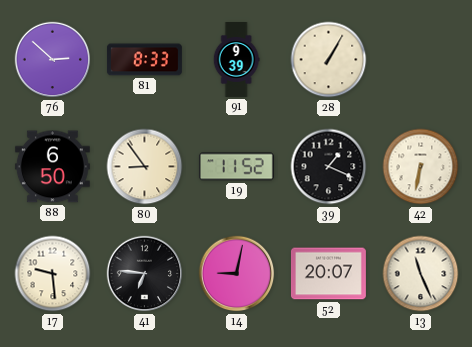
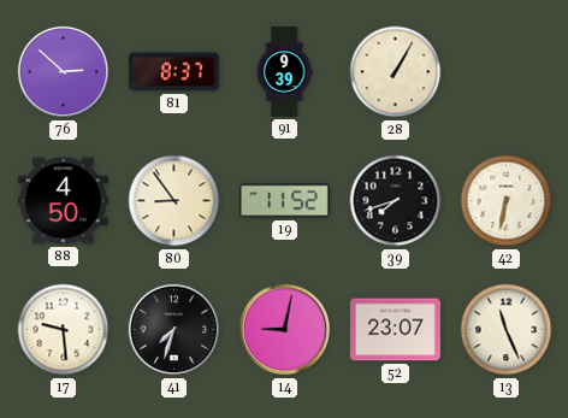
81: 8:33 -> 8:37 (173, 72)
88: 6:50 -> 4:50 (63, 201)
39: 1:19 -> 7:42 (396, 201)
41: 6:46 -> 7:33 (174, 330)
52: 20:07 -> 23:07 (395, 330)
